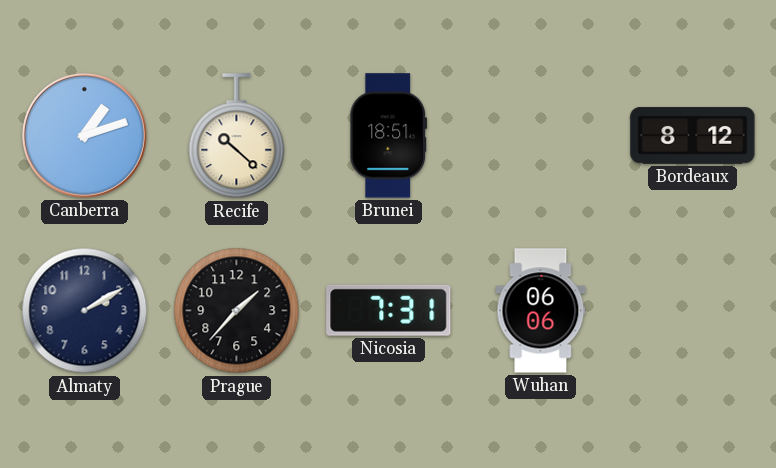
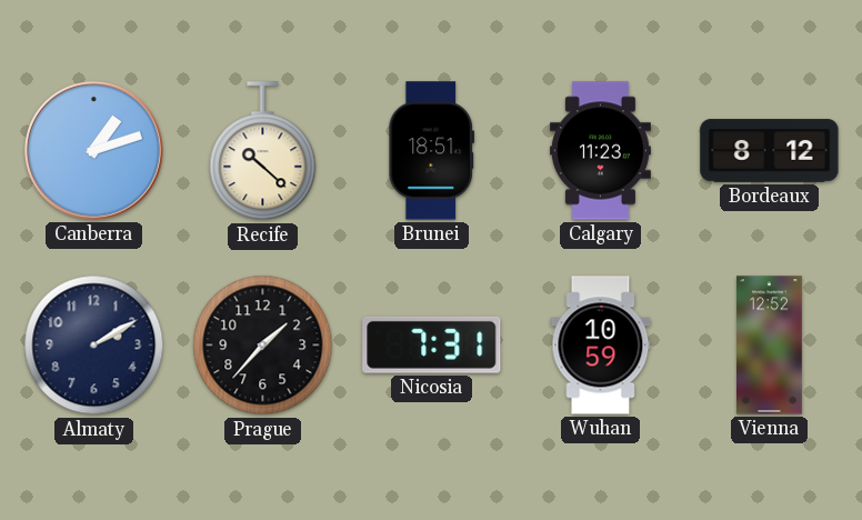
Calgary: none -> 11:23 (600, 151)
Wuhan: 06:06 -> 10:59 (601, 346)
Vienna: none -> 12:52 (770, 346)
